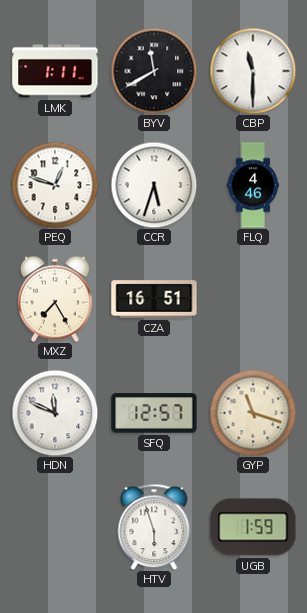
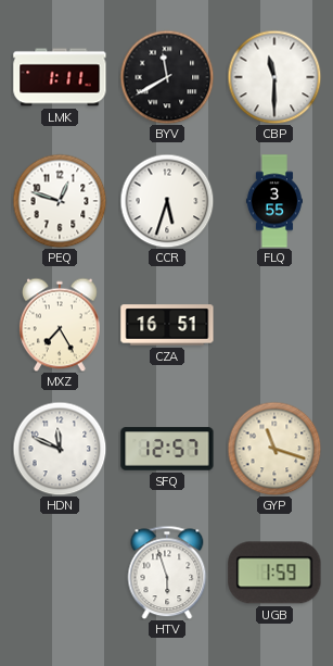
FLQ: 4:46 -> 3:55 (274, 201)
